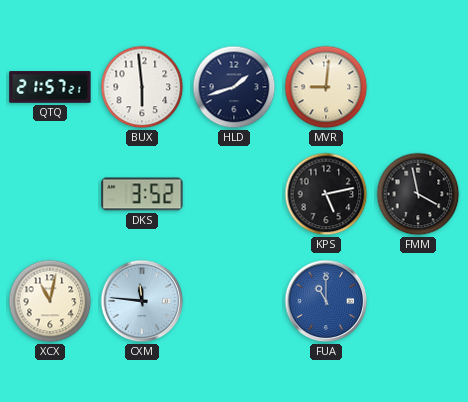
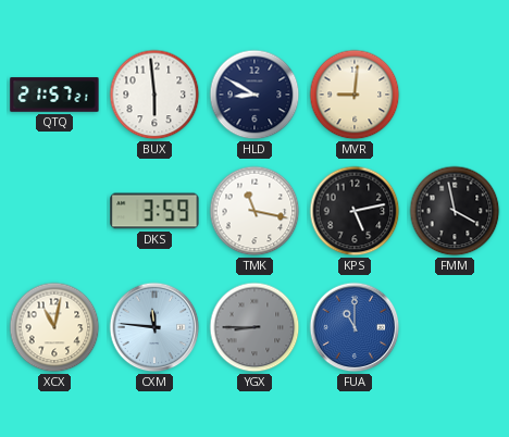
HLD: 1:42 -> 8:50 (254, 95)
DKS: 3:52 -> 3:59 (154, 211)
TMK: none -> 11:17 (254, 211)
YGX: none -> 8:45 (254, 327)
